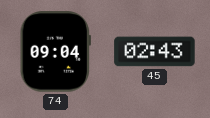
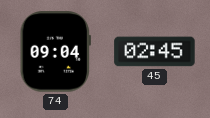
45: 02:43 -> 02:45 (155, 52)
